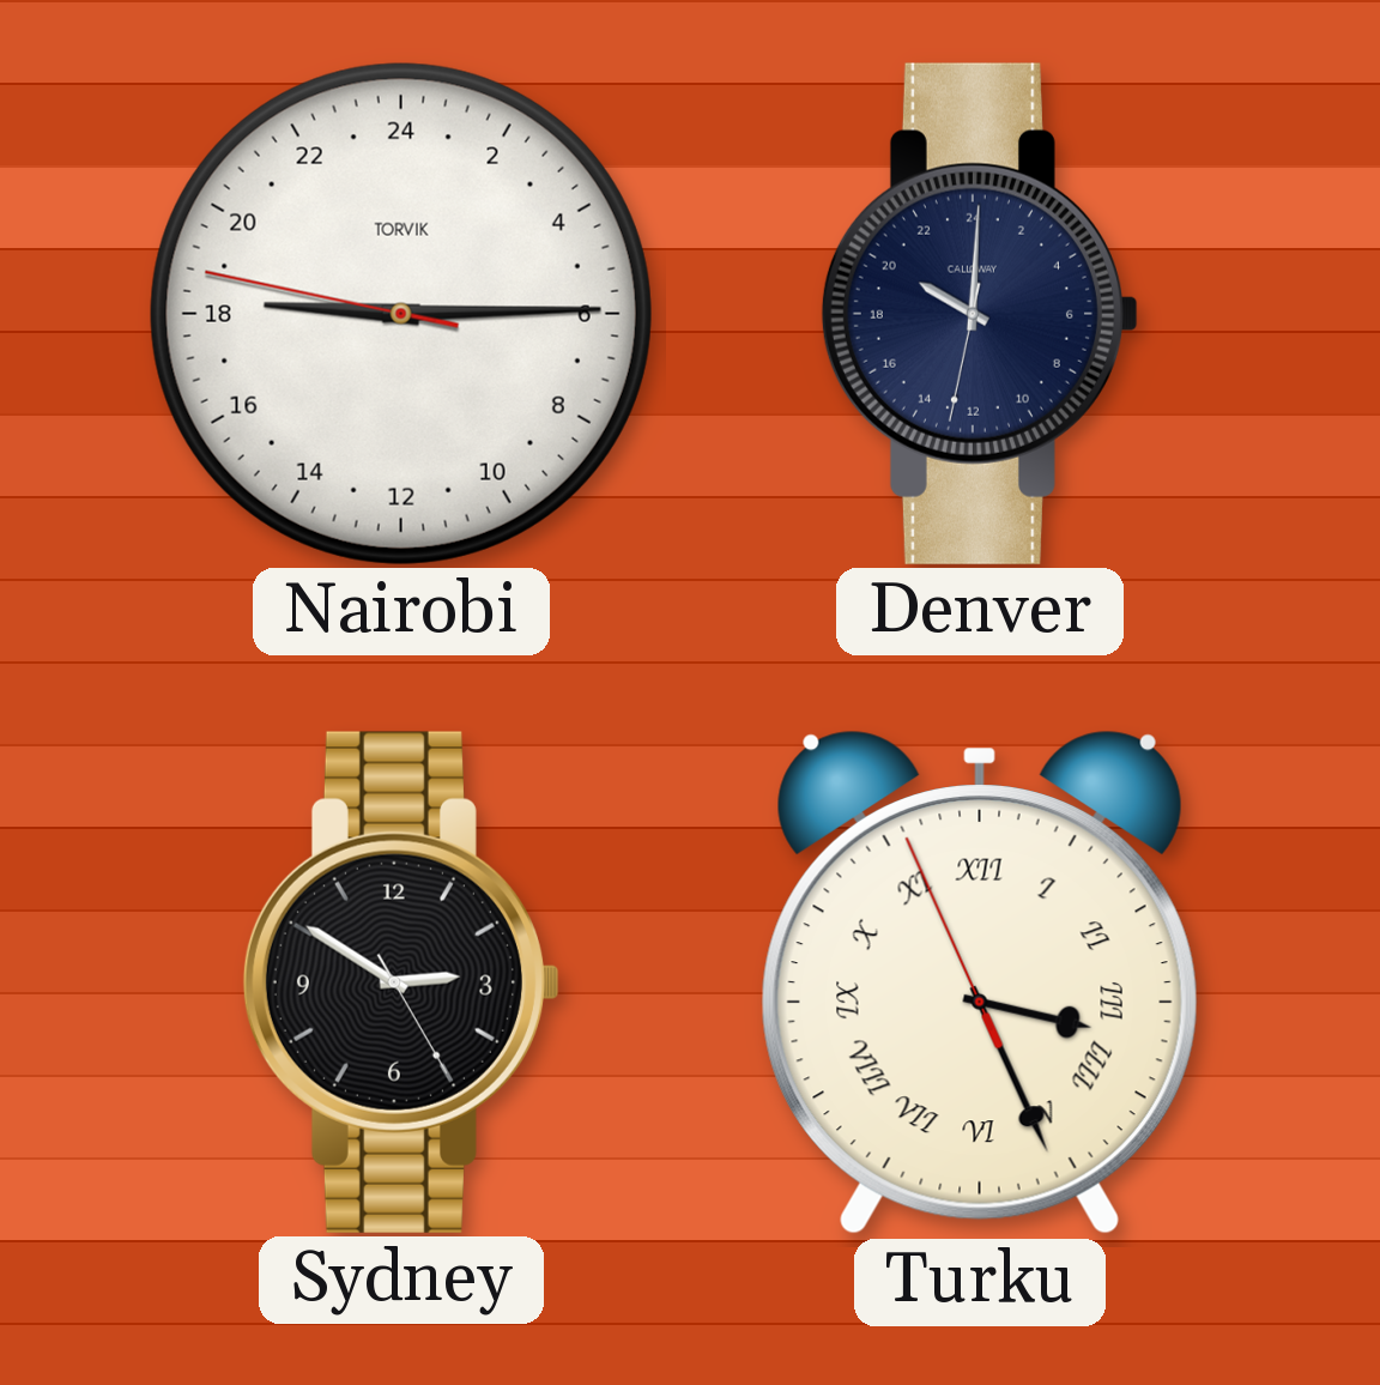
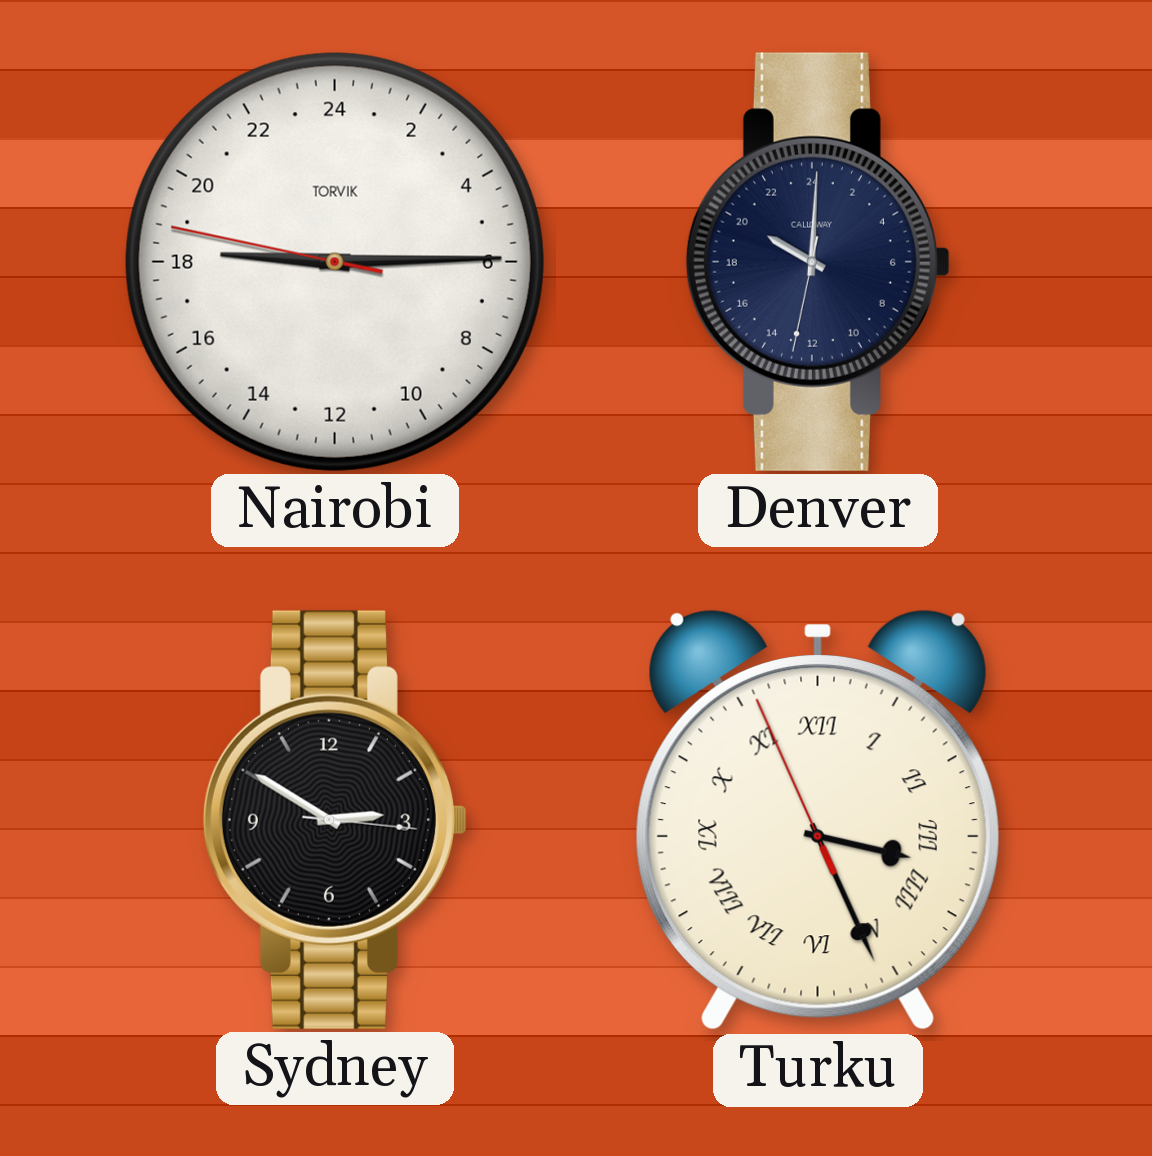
Sydney: 2:50:25 -> 2:50:16 (335, 820)
